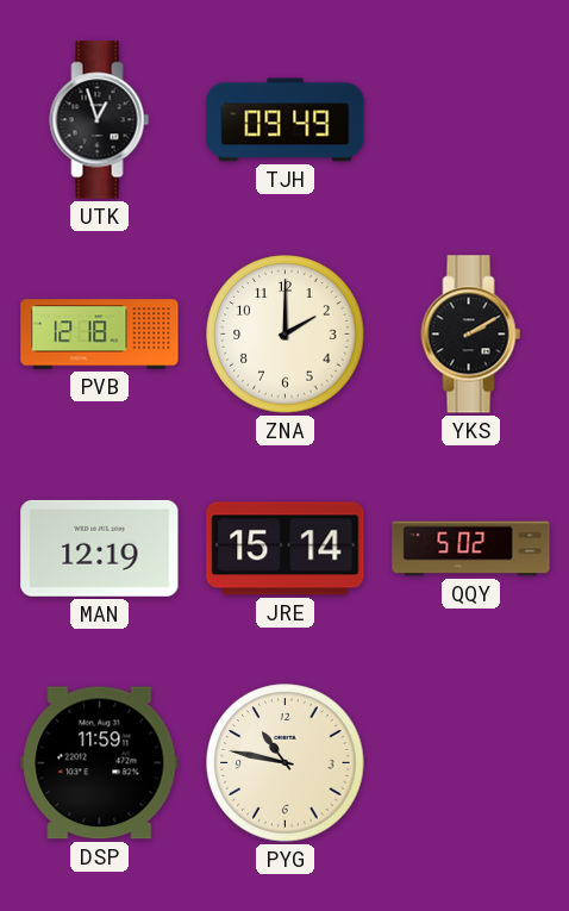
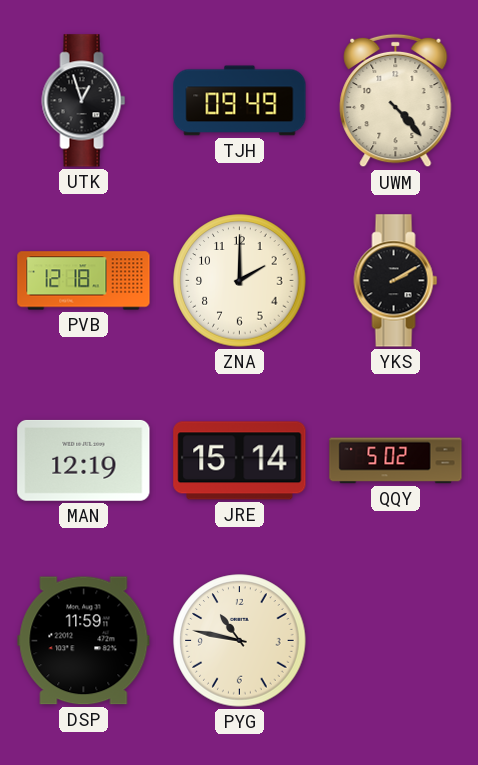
UWM: none -> 4:23 (396, 101)
